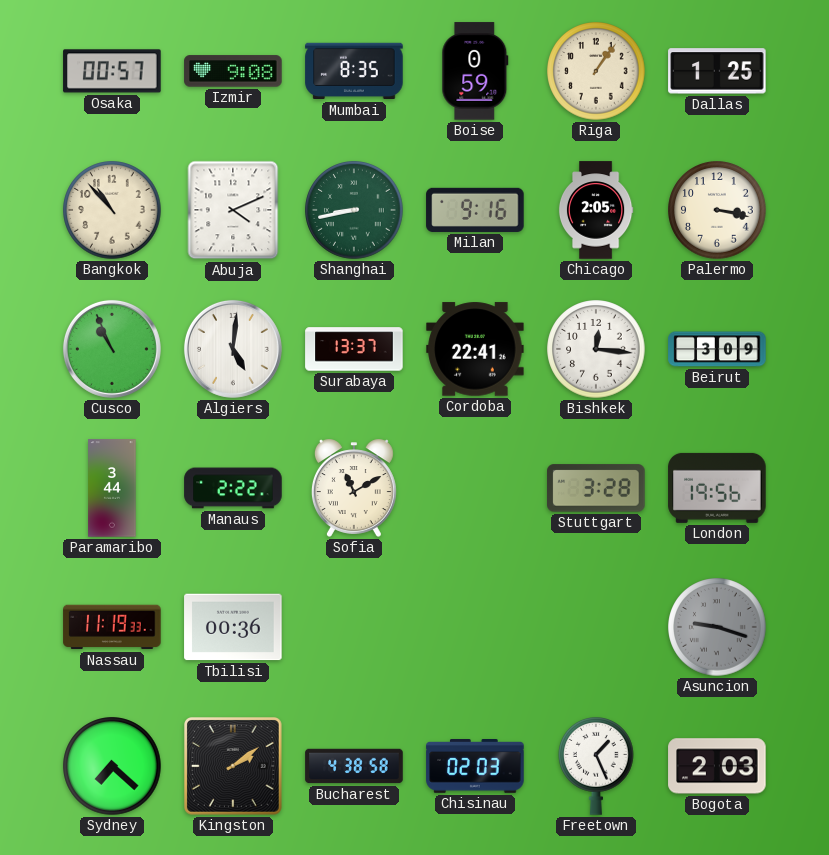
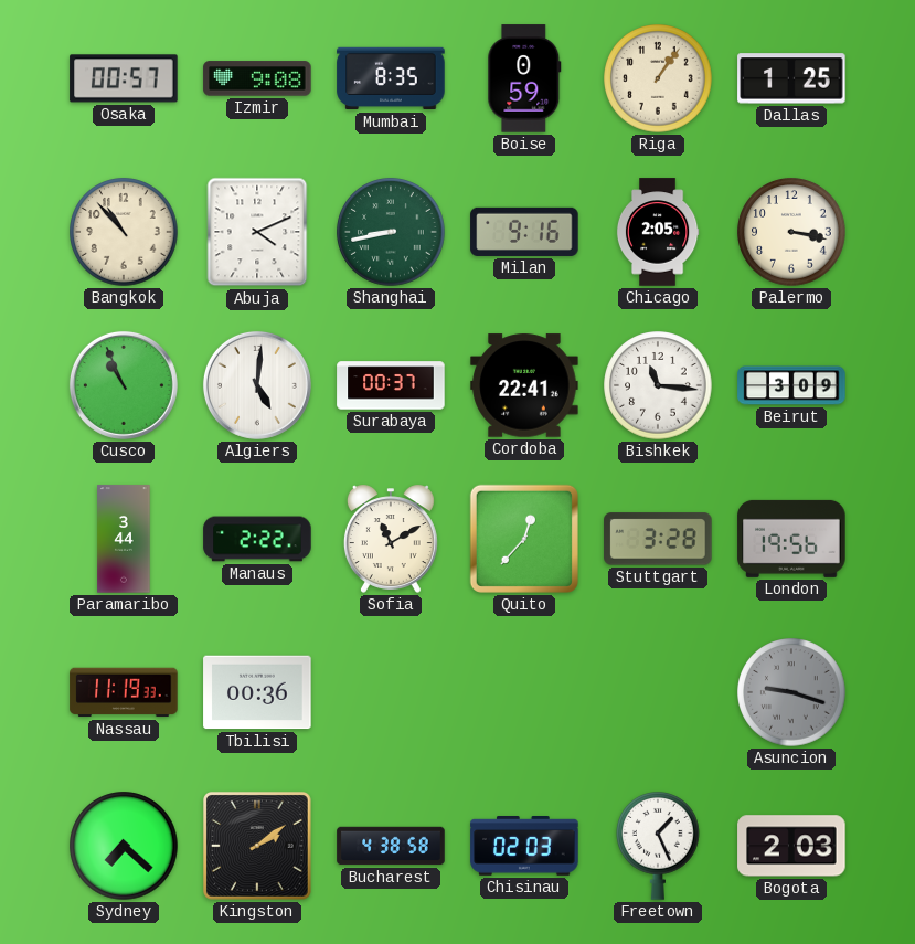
Surabaya: 13:37 -> 00:37 (391, 385)
Bishkek: 12:16 -> 11:16 (658, 385)
Quito: none -> 12:37 (524, 539)
